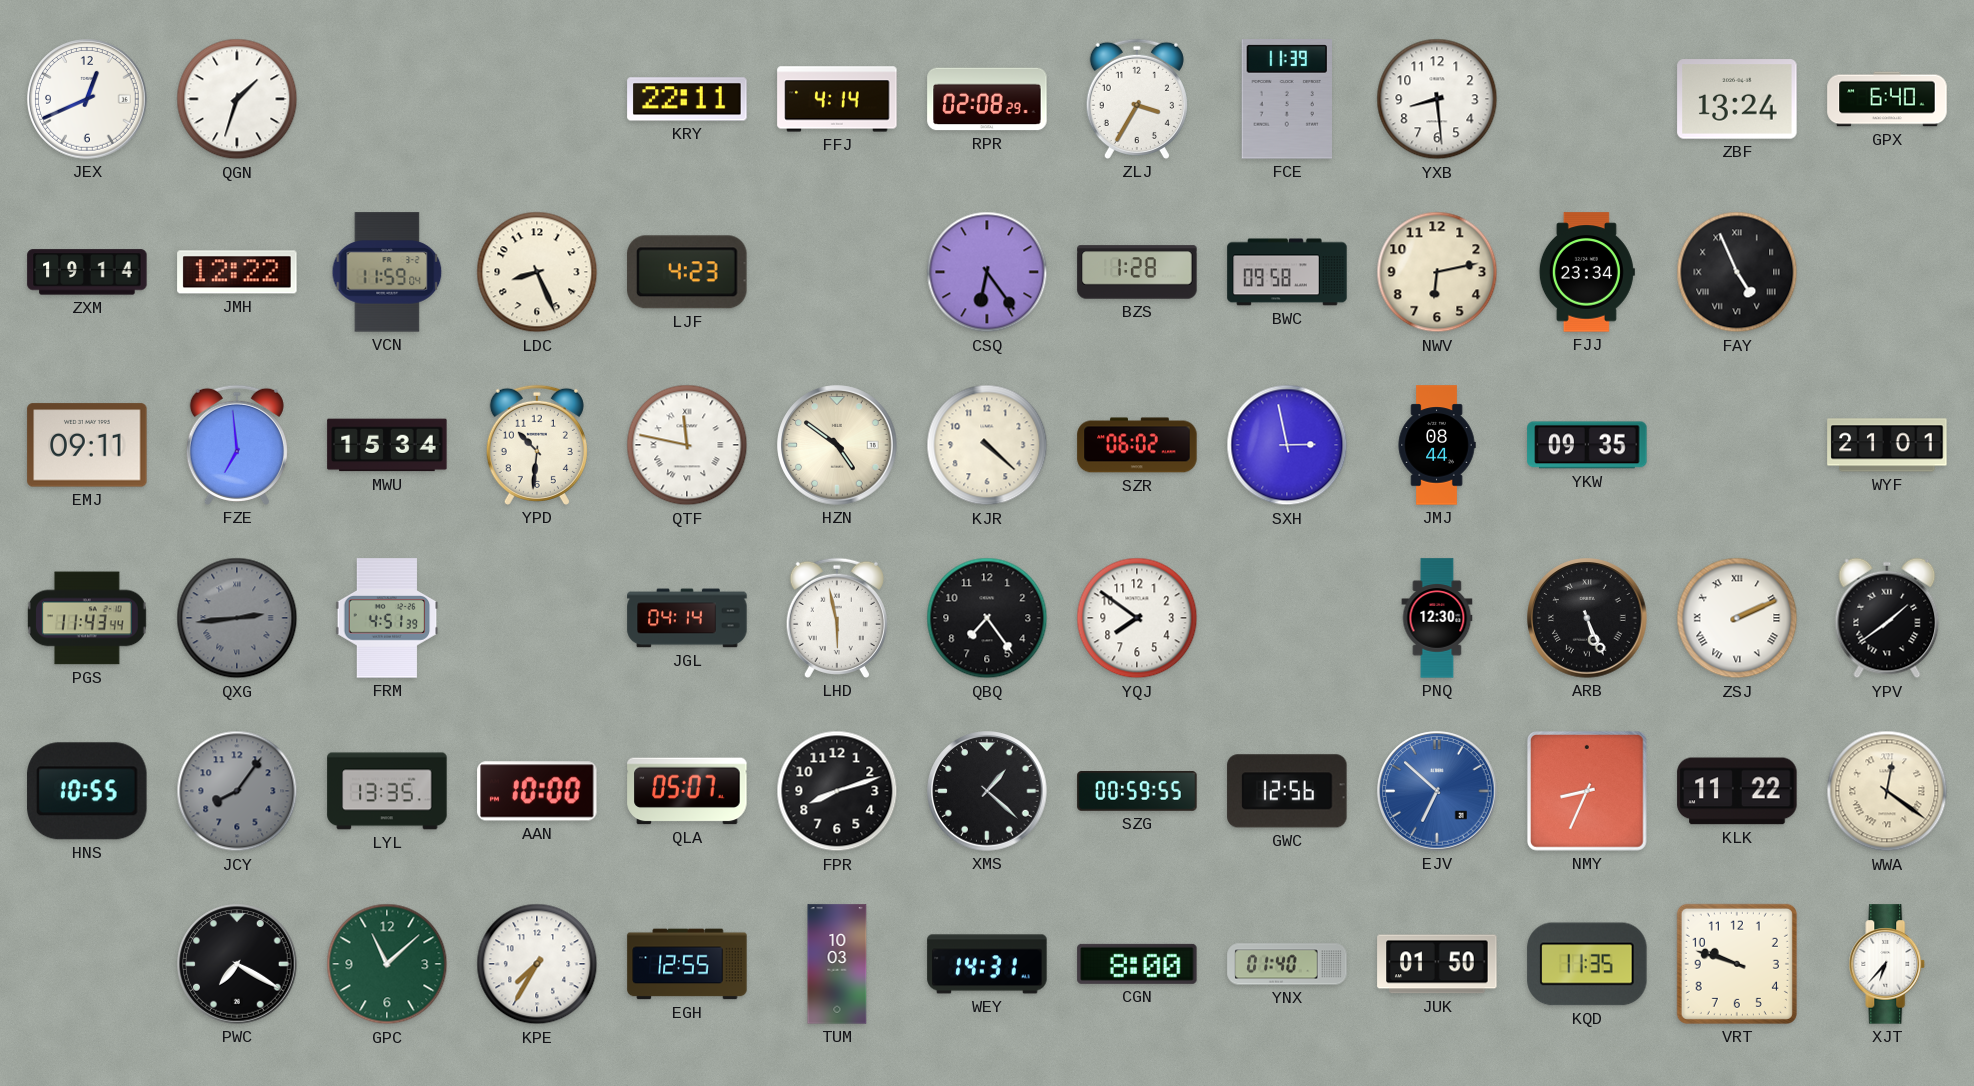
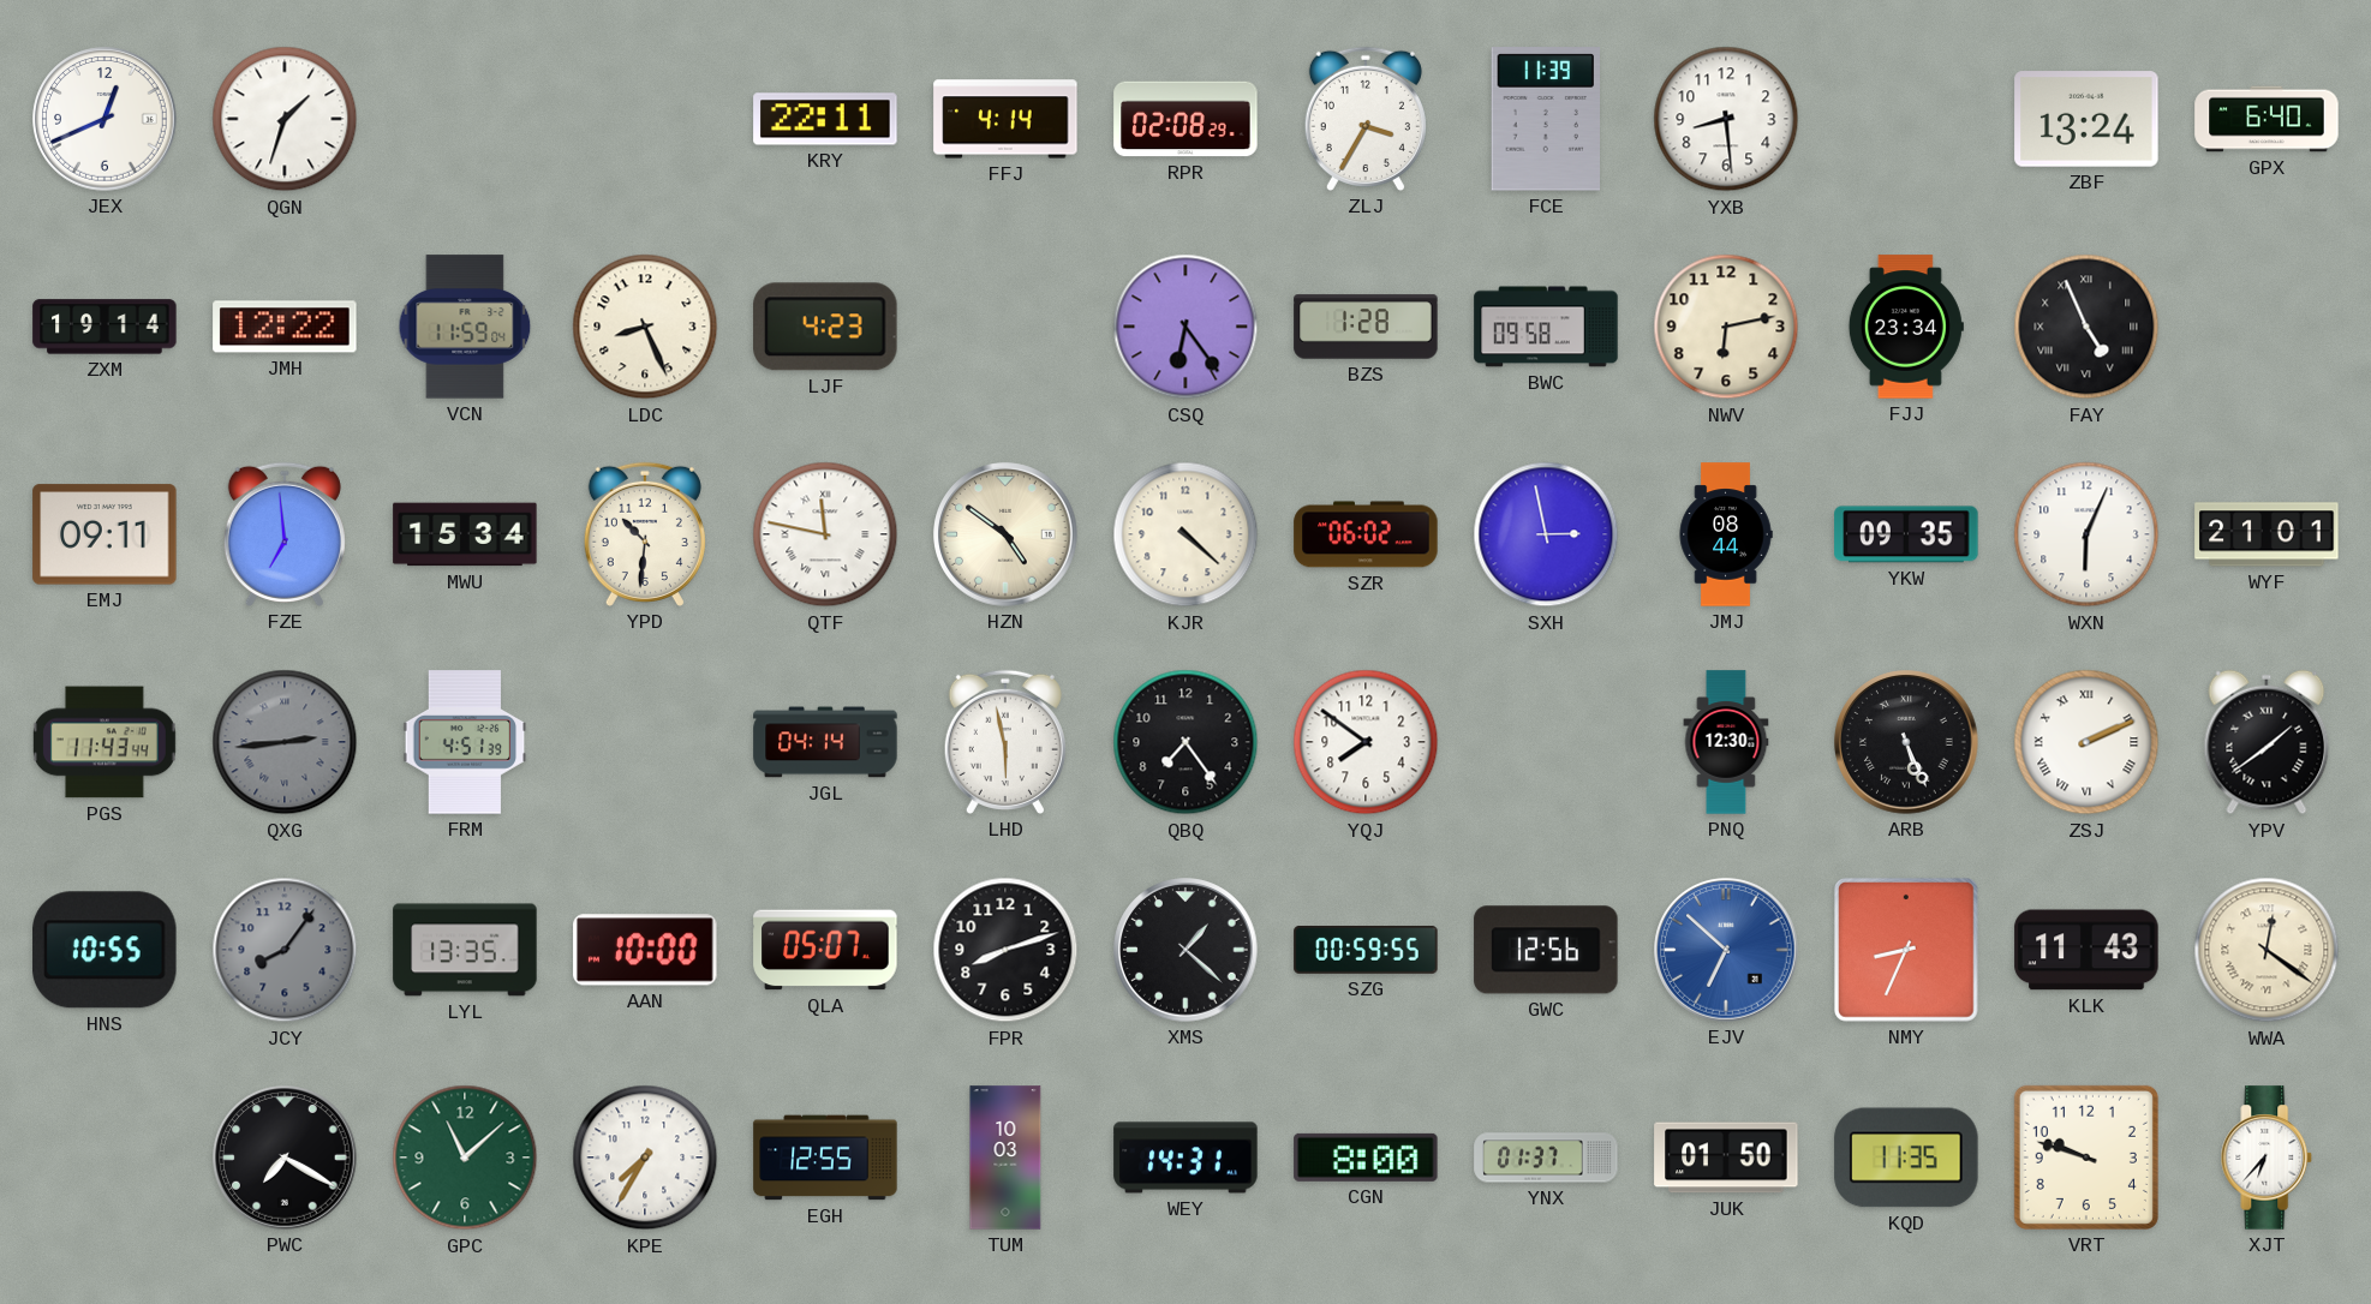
WXN: none -> 6:04 (2086, 534)
KLK: 11:22 -> 11:43 (2086, 950)
YNX: 01:40 -> 01:37 (1546, 1158)
